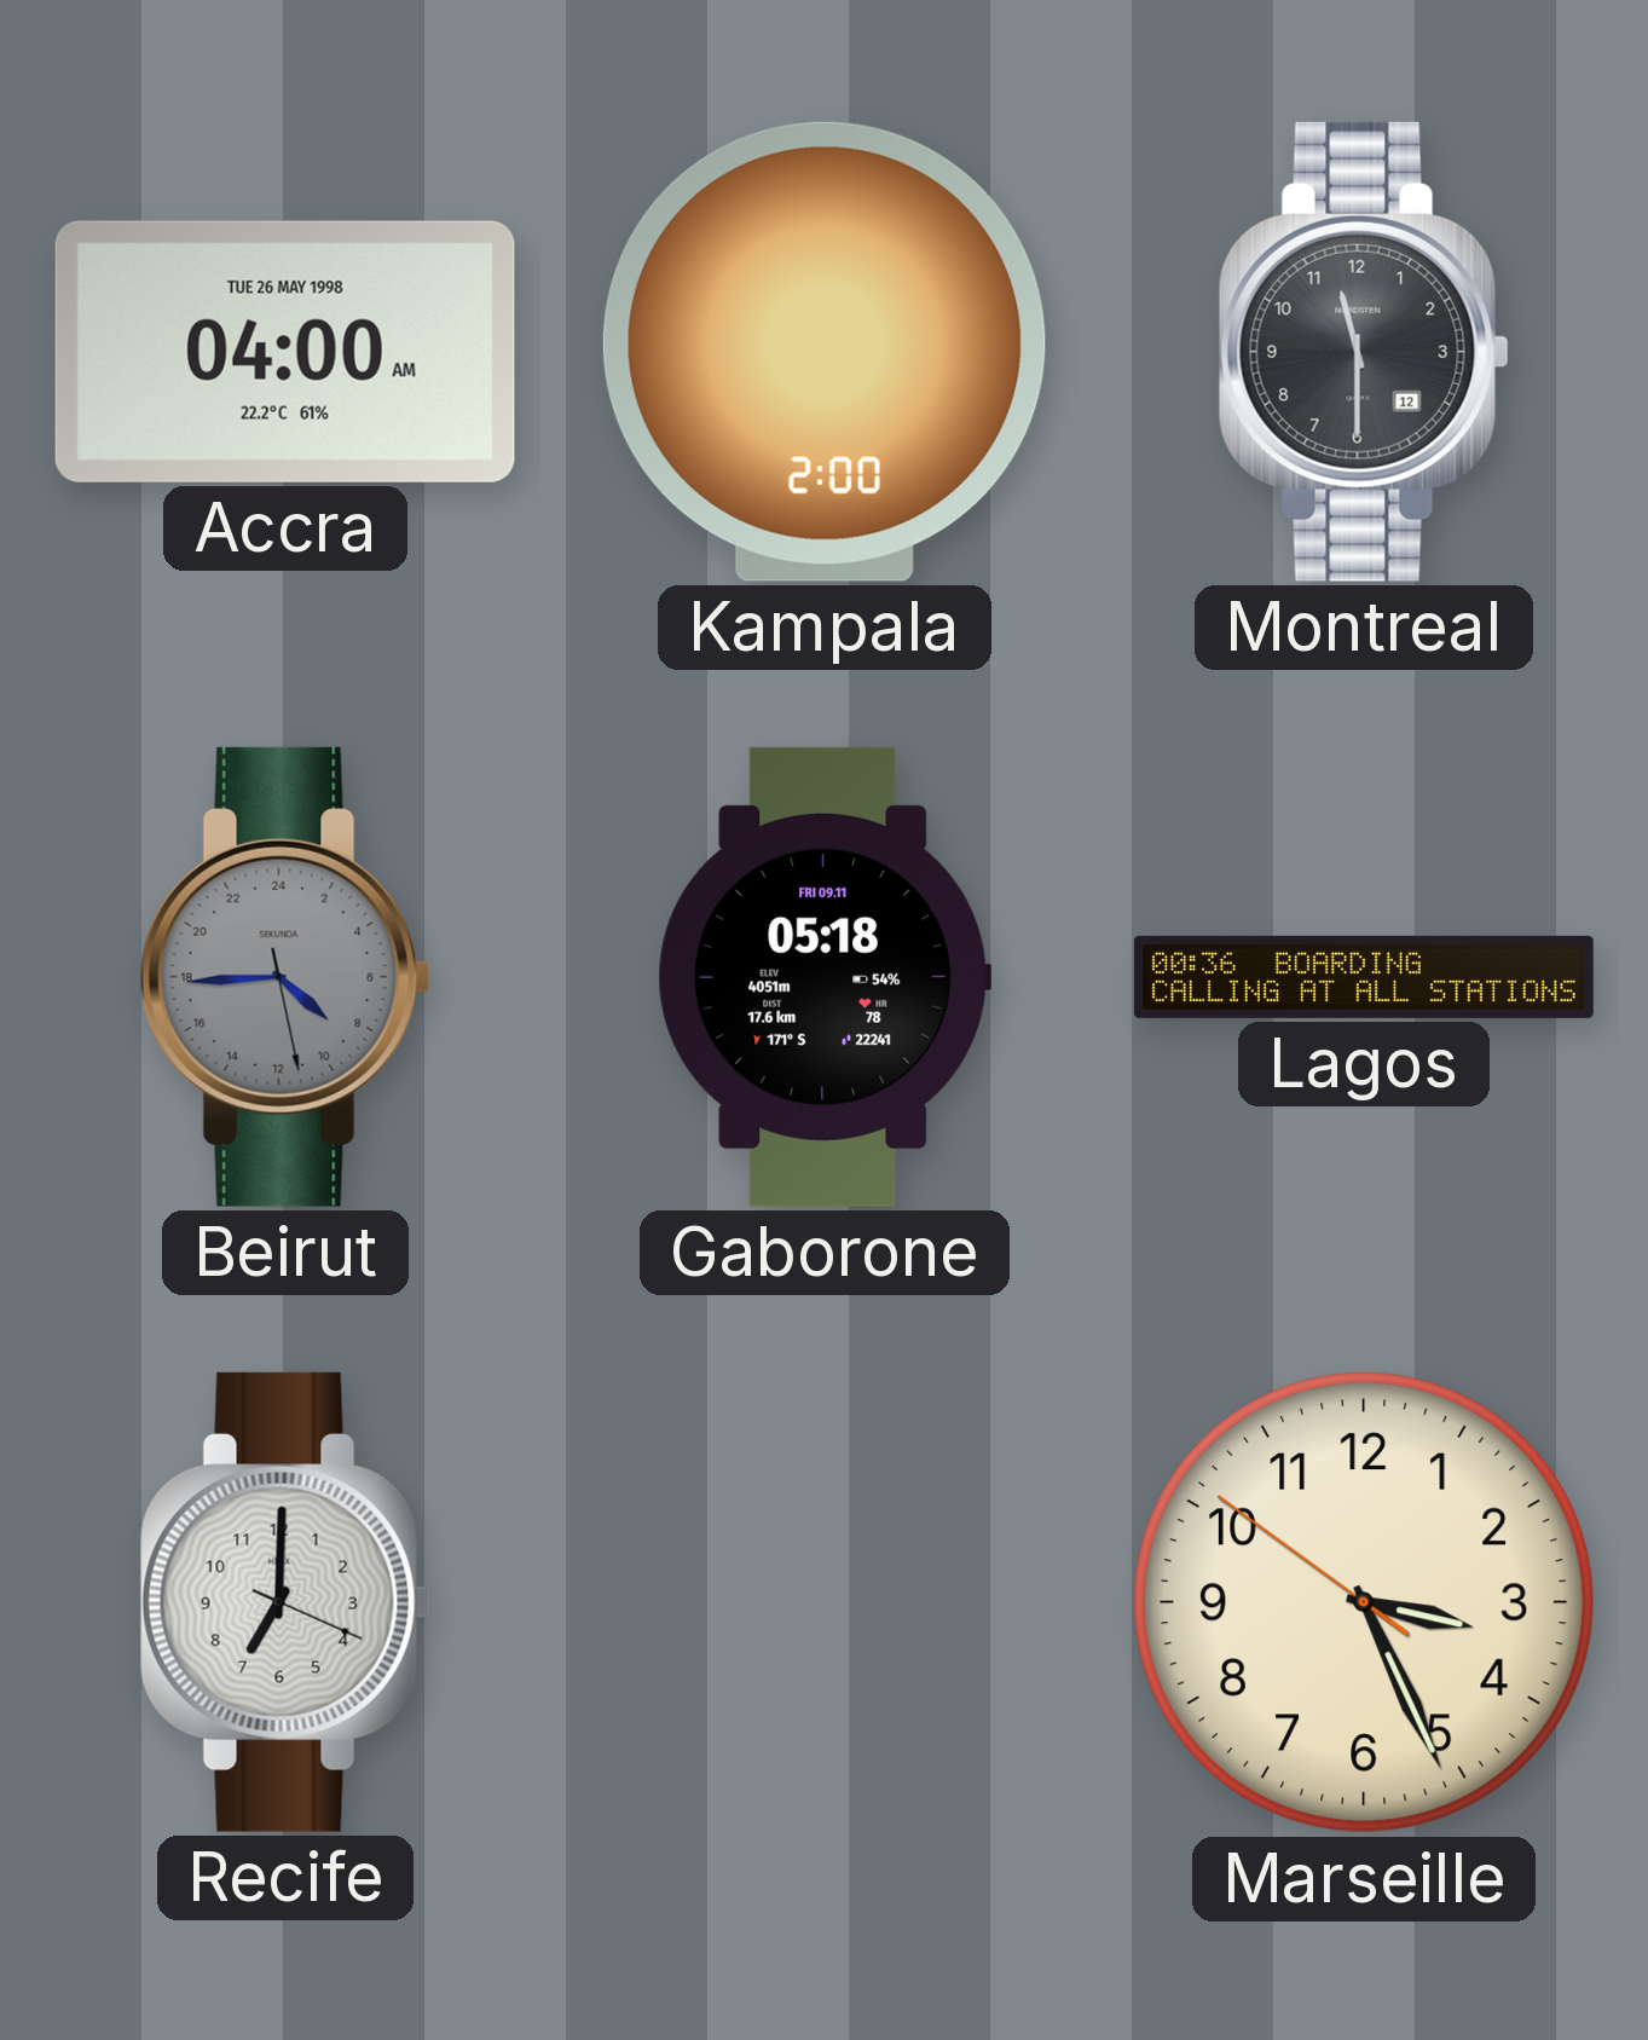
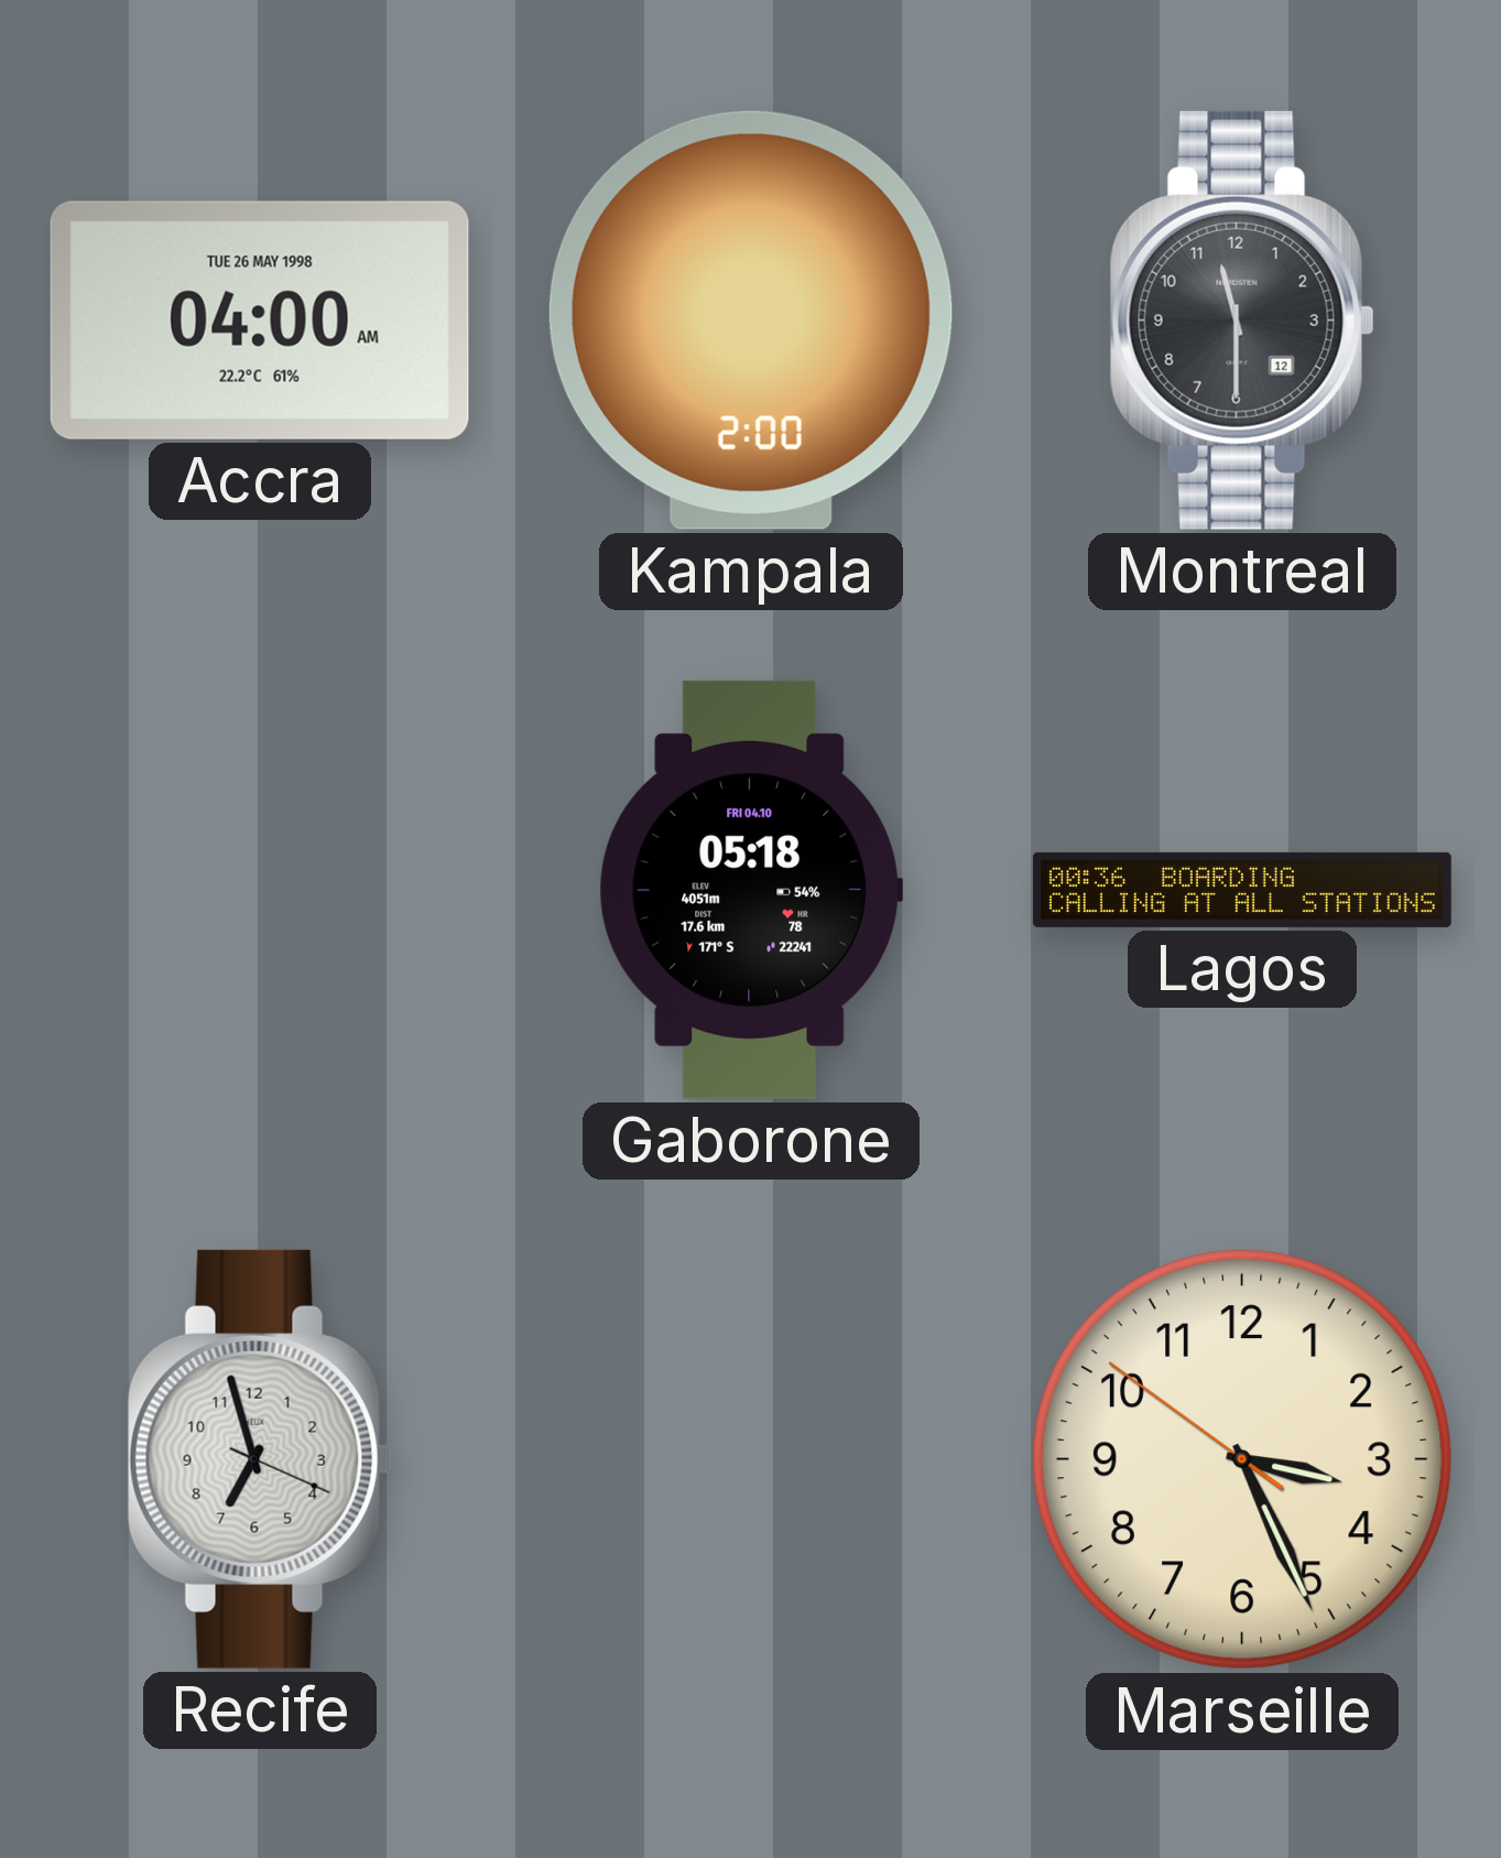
Beirut: 8:44 -> none (285, 977)
Gaborone date: FRI 09.11 -> FRI 04.10 (750, 890)
Recife: 7:00 -> 6:57 (260, 1459)
